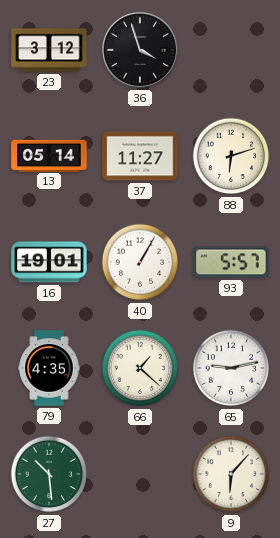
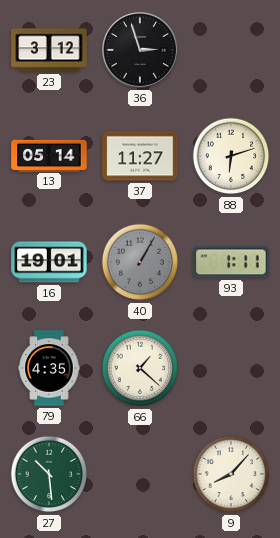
36: 3:57 -> 2:57 (140, 50)
40 dial: white -> grey (140, 262)
93: 5:57 -> 1:11 (231, 262)
65: 9:13 -> none (231, 368)
9: 6:07 -> 8:07 (231, 474)
